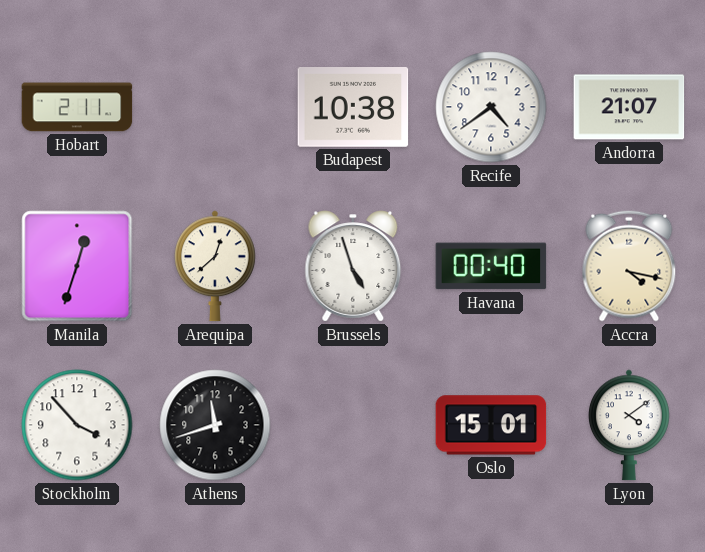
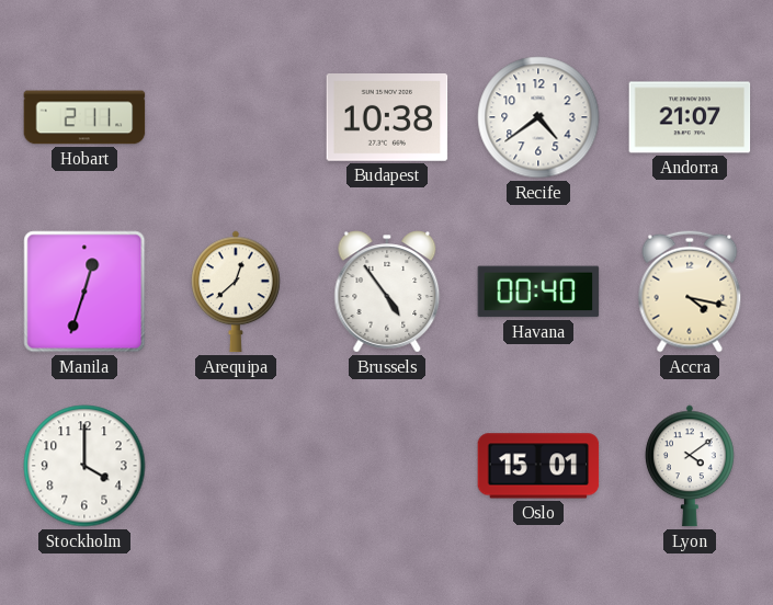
Brussels: 4:57 -> 4:54 (387, 292)
Stockholm: 3:53 -> 4:00 (84, 466)
Athens: 11:42 -> none (215, 425)
